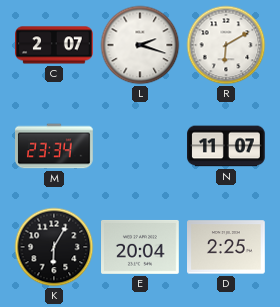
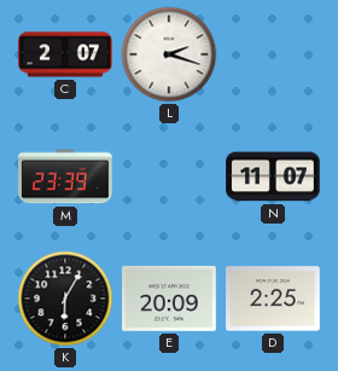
R: 6:10 -> none (226, 45)
M: 23:34 -> 23:39 (66, 176)
E: 20:04 -> 20:09 (170, 298)
